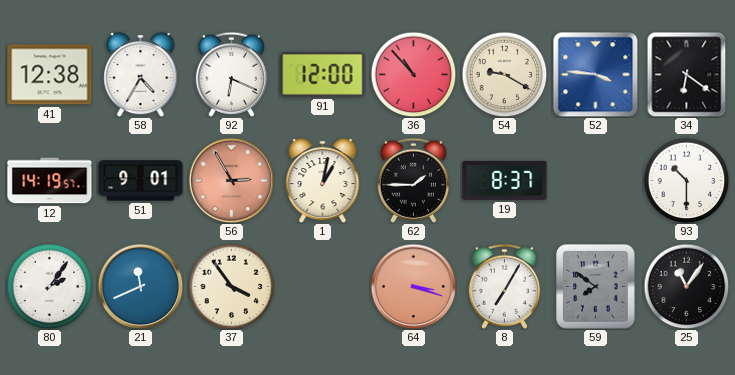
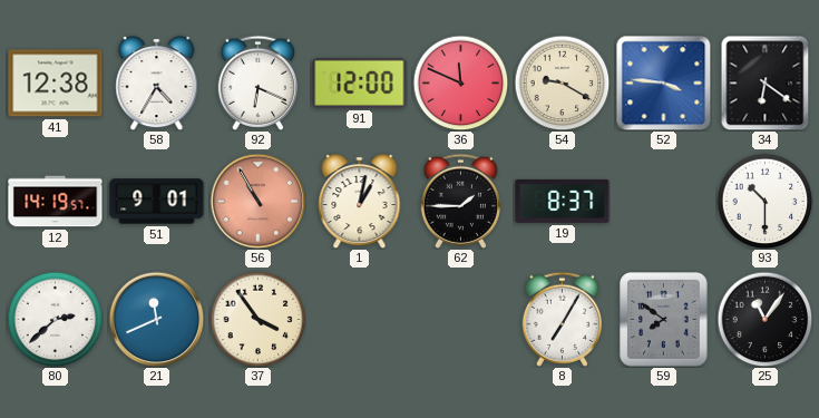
36: 10:53 -> 11:49 (460, 82)
56: 2:55 -> 10:55 (257, 201)
80: 2:06 -> 2:38 (55, 319)
64: 3:18 -> none (413, 286)
